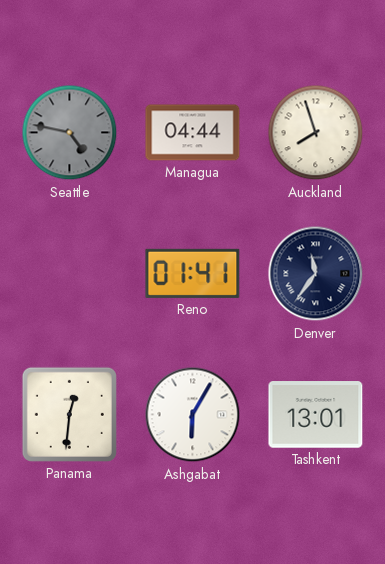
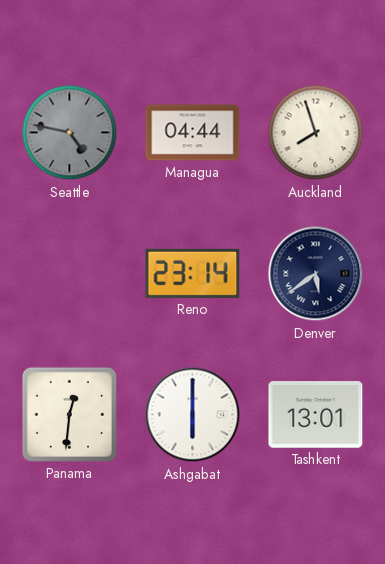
Reno: 01:41 -> 23:14 (193, 273)
Denver: 11:36 -> 5:39 (316, 274)
Ashgabat: 6:05 -> 6:00 (193, 415)
